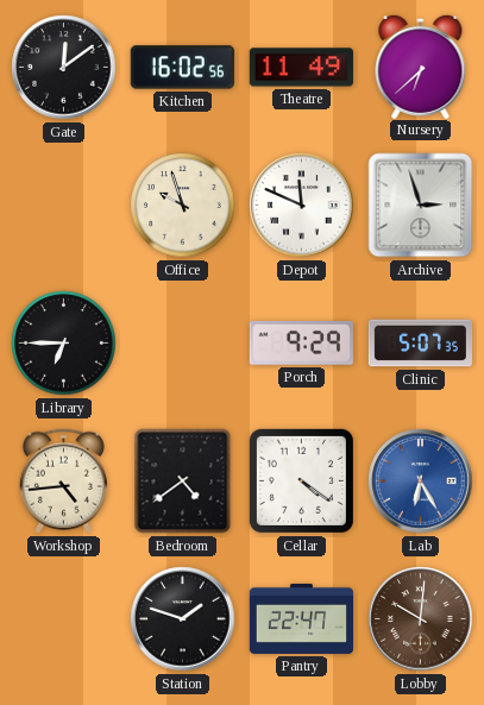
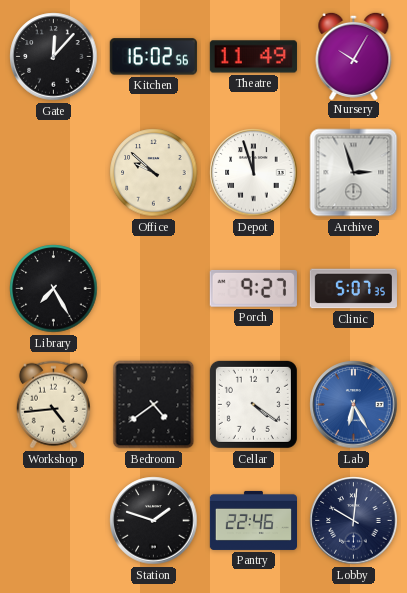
Gate: 12:09 -> 12:07 (54, 57)
Nursery: 6:38 -> 10:05 (354, 55)
Office: 9:57 -> 9:52 (154, 173)
Depot: 11:49 -> 11:57 (254, 173)
Library: 6:45 -> 7:25 (54, 289)
Porch: 9:29 -> 9:27 (253, 288)
Pantry: 22:47 -> 22:46 (253, 520)
Lobby dial: brown -> navy (354, 521)
